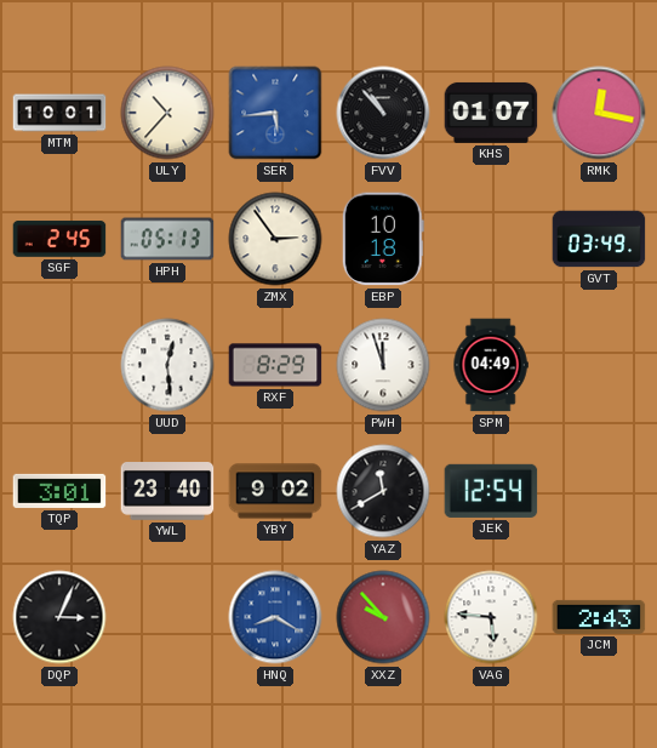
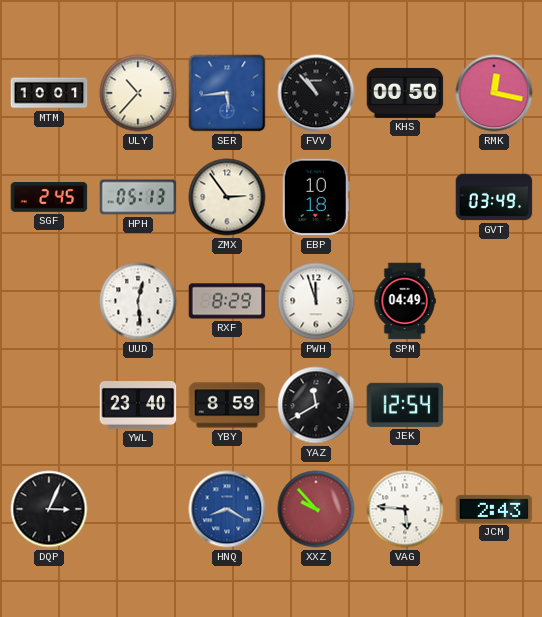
KHS: 01:07 -> 00:50 (405, 93)
TQP: 3:01 -> none (59, 491)
YBY: 9:02 -> 8:59 (227, 405)
